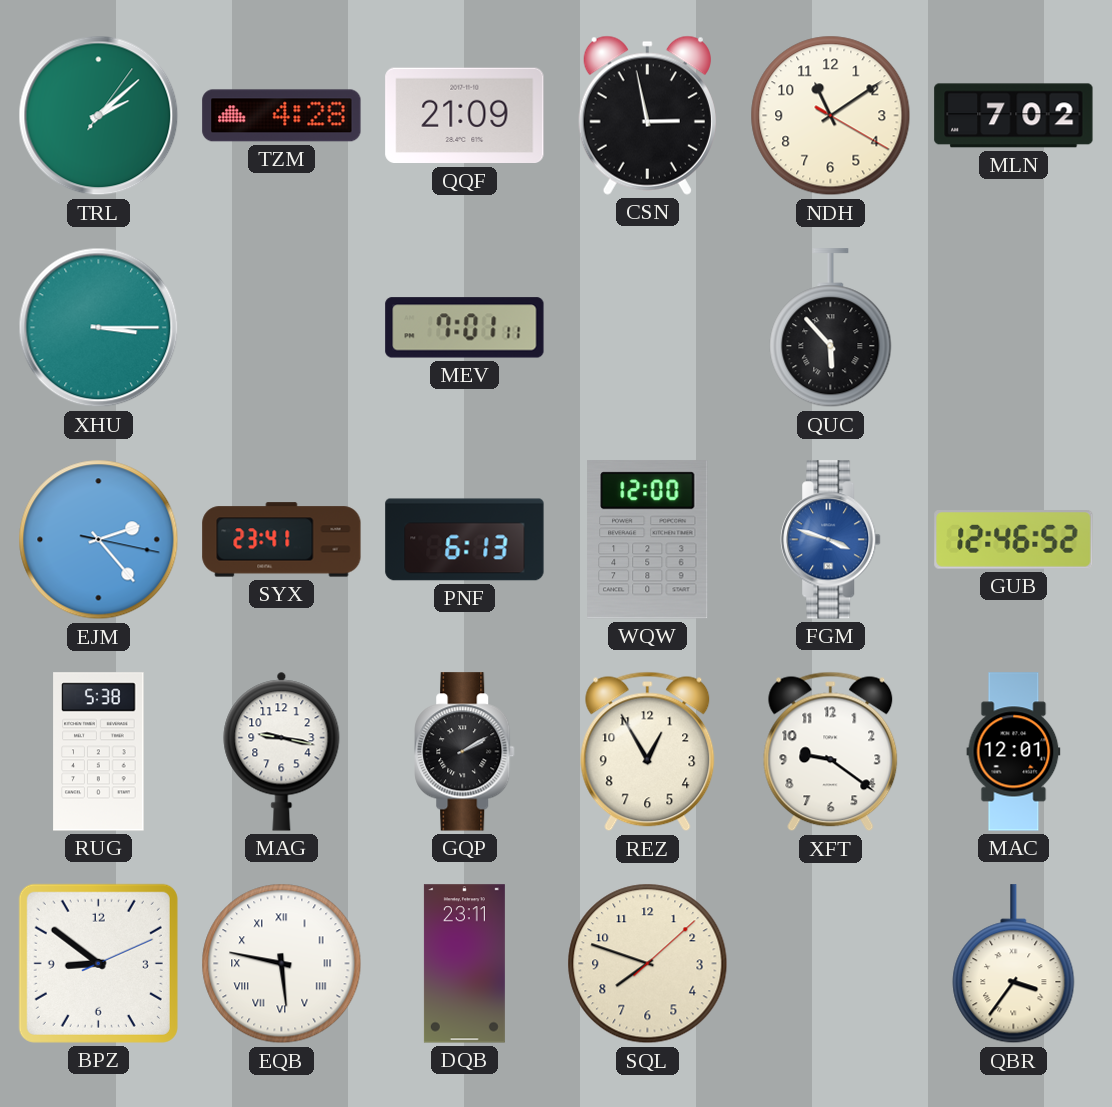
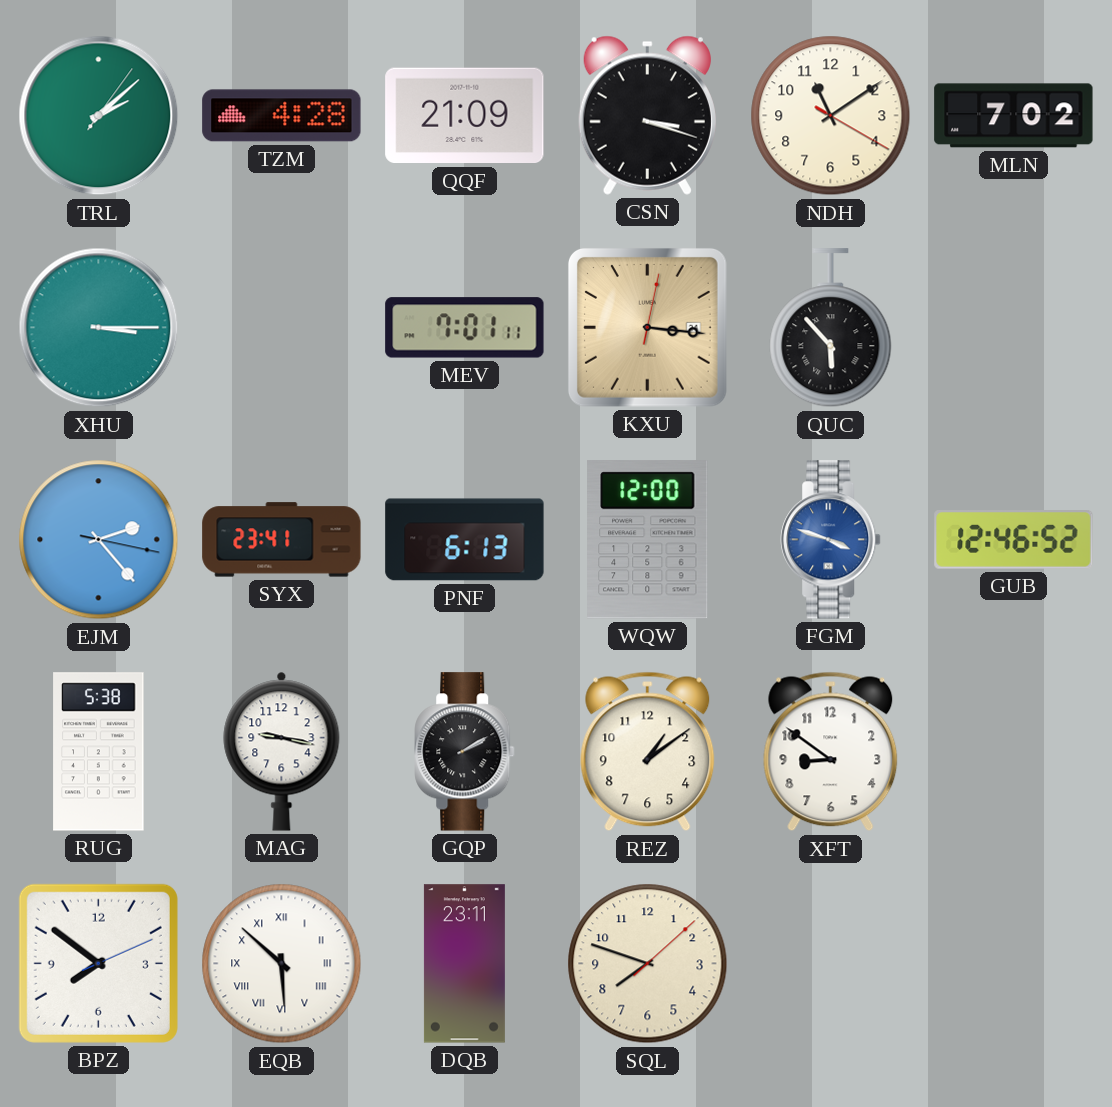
CSN: 2:58 -> 3:18 (647, 115)
KXU: none -> 3:16 (647, 327)
REZ: 12:55 -> 1:09 (648, 752)
XFT: 9:21 -> 8:51 (831, 752)
MAC: 12:01 -> none (1014, 752)
BPZ: 8:51 -> 7:51 (98, 963)
EQB: 5:47 -> 5:52 (282, 964)
QBR: 3:36 -> none (1014, 964)
